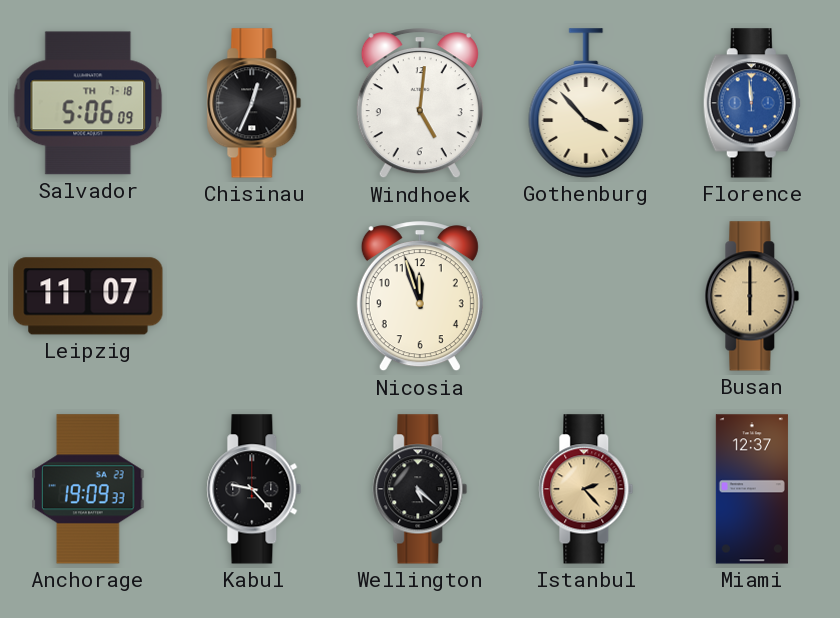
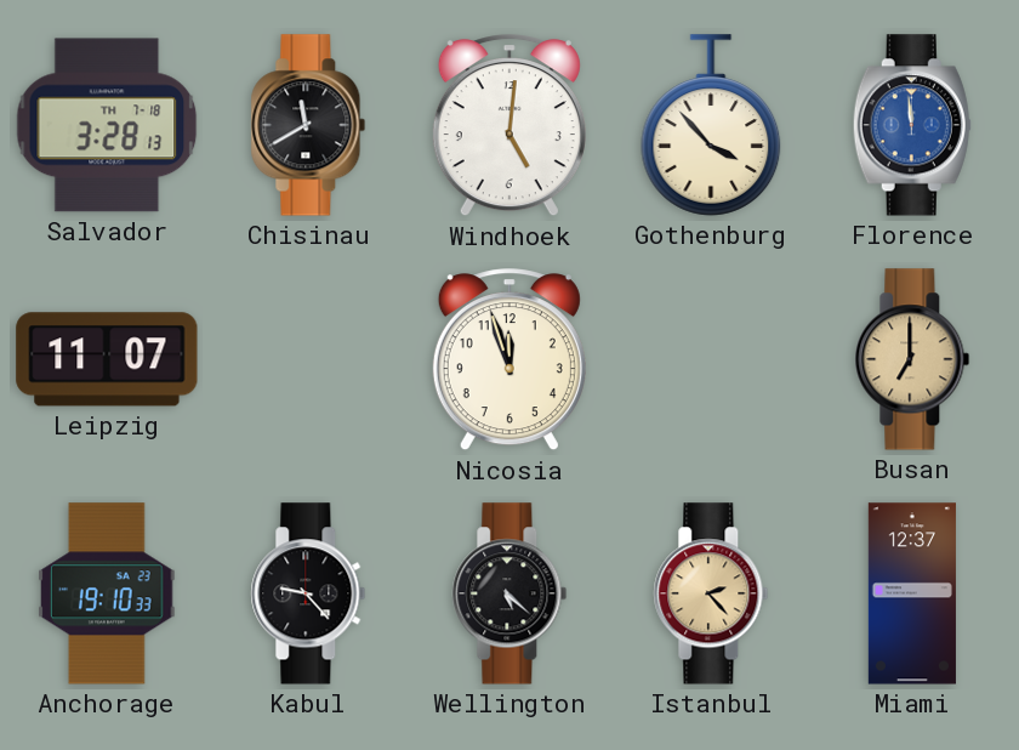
Salvador: 5:06 -> 3:28 (107, 125)
Chisinau: 12:34 -> 11:40 (308, 125)
Busan: 6:00 -> 7:00 (912, 359)
Anchorage: 19:09 -> 19:10 (107, 593)
